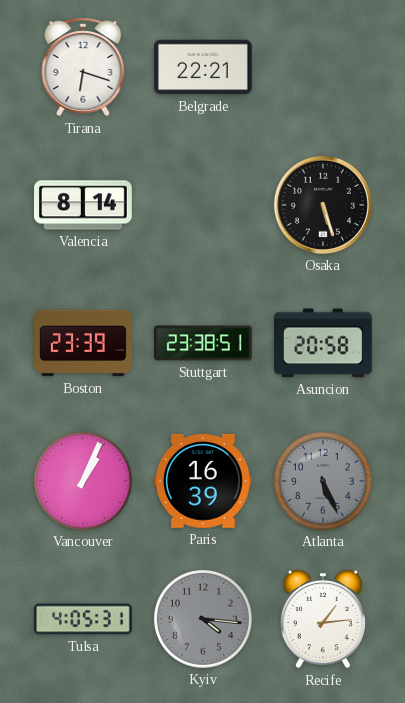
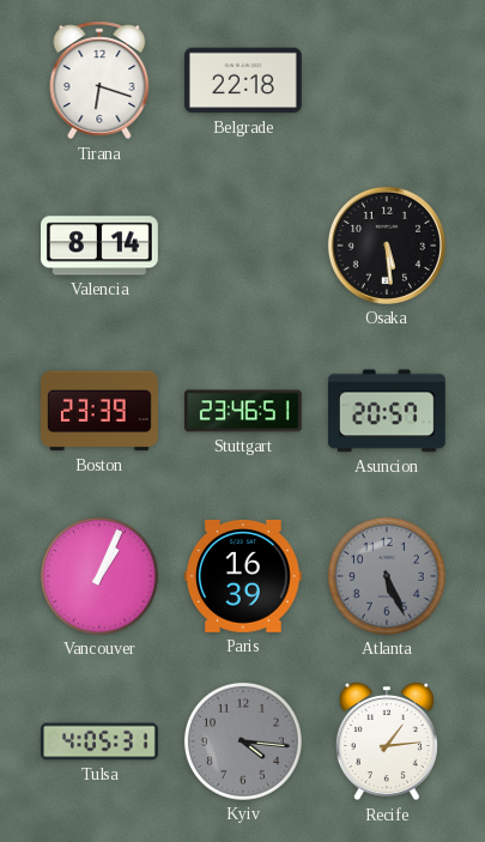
Belgrade: 22:21 -> 22:18 (244, 80)
Osaka: 5:27 -> 5:29 (387, 246)
Stuttgart: 23:38 -> 23:46 (244, 411)
Asuncion: 20:58 -> 20:57 (387, 411)
